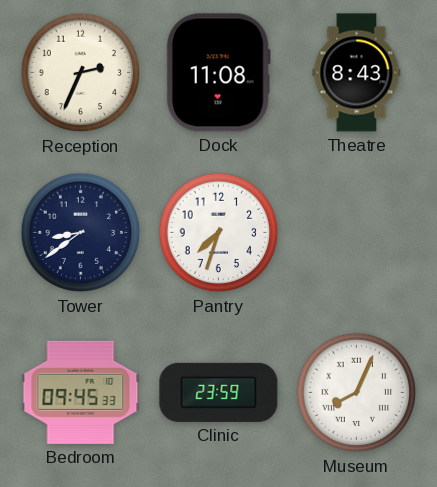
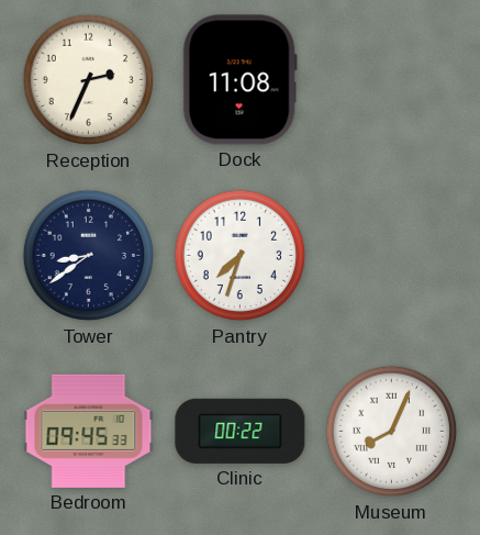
Theatre: 8:43 -> none (357, 73)
Clinic: 23:59 -> 00:22 (241, 431)
